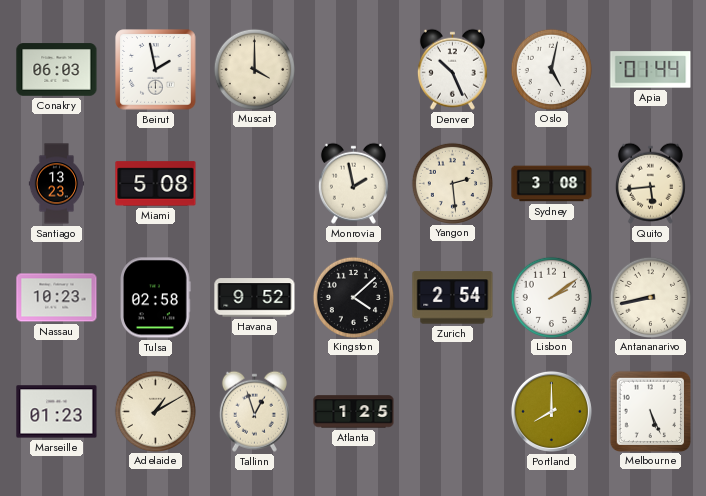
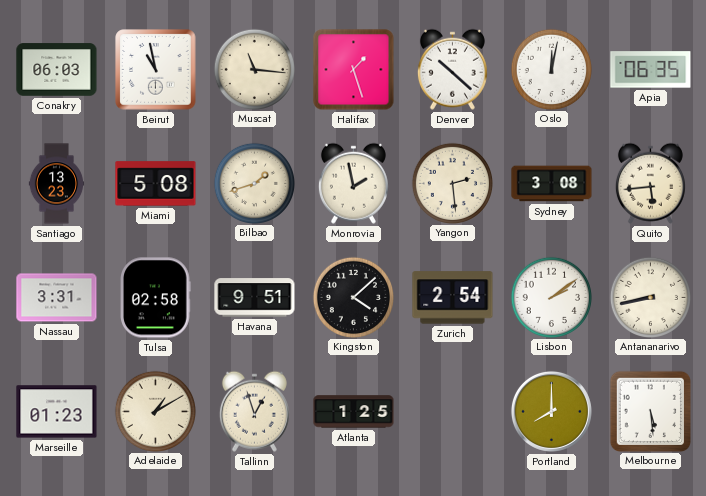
Beirut: 1:58 -> 10:58 (156, 70)
Muscat: 4:00 -> 11:16 (254, 69)
Halifax: none -> 1:27 (354, 70)
Denver: 10:26 -> 10:22 (452, 69)
Oslo: 5:02 -> 12:02 (551, 69)
Apia: 01:44 -> 06:35 (651, 70)
Bilbao: none -> 1:42 (254, 183)
Nassau: 10:23 -> 3:31 (57, 298)
Havana: 9:52 -> 9:51 (255, 298)
Melbourne: 5:26 -> 5:29 (650, 411)
